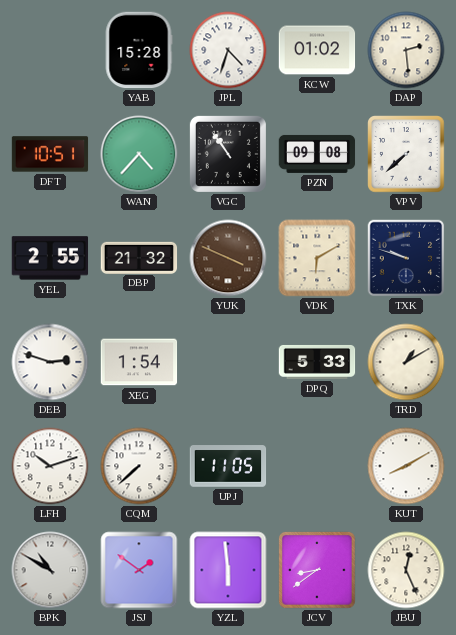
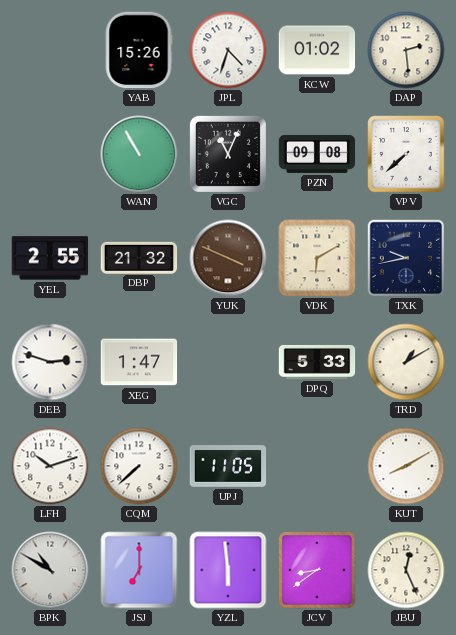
YAB: 15:28 -> 15:26 (139, 50)
DFT: 10:51 -> none (50, 154)
WAN: 4:37 -> 10:55 (139, 154)
VGC: 10:54 -> 11:04 (228, 154)
TXK: 9:48 -> 9:43 (406, 258)
XEG: 1:54 -> 1:47 (139, 362)
JSJ: 1:51 -> 7:00 (139, 570)
